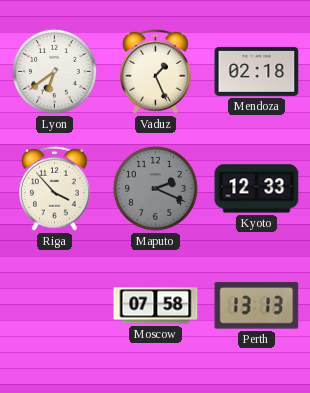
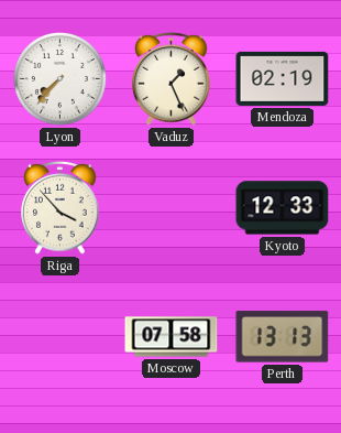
Lyon: 6:39 -> 7:37 (59, 78)
Mendoza: 02:18 -> 02:19 (283, 78)
Maputo: 2:19 -> none (155, 188)
